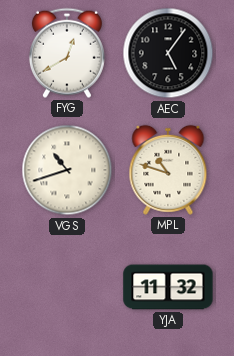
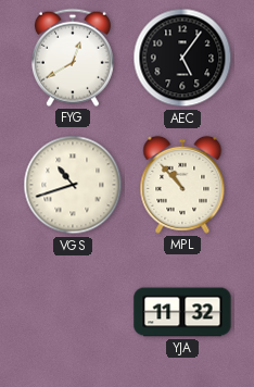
MPL: 10:48 -> 10:53 (182, 185)
